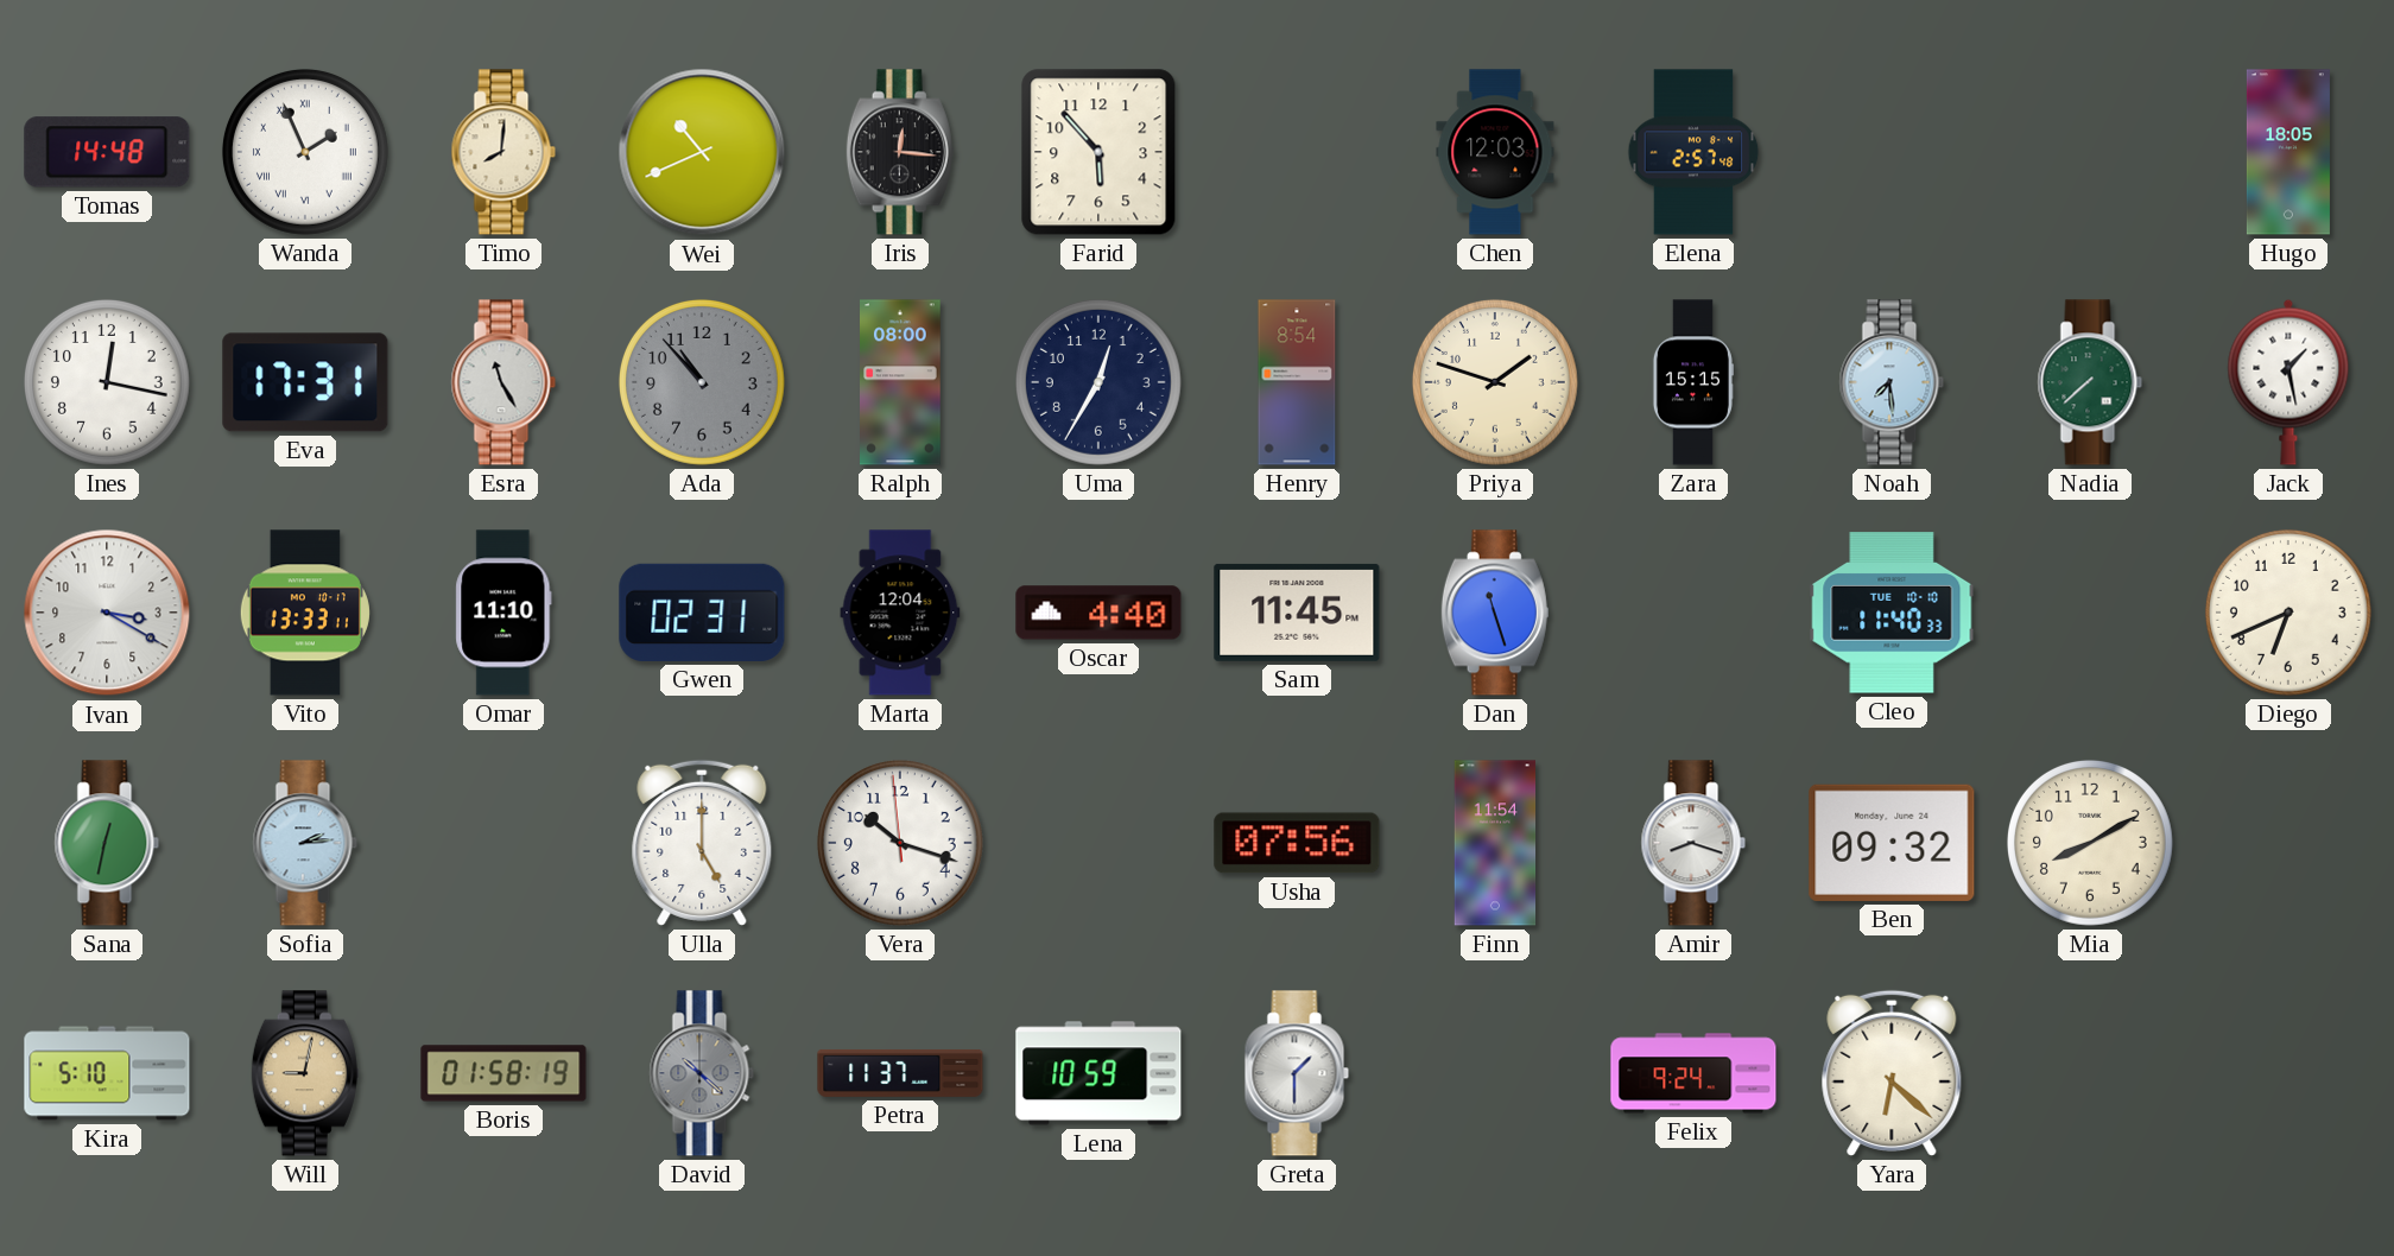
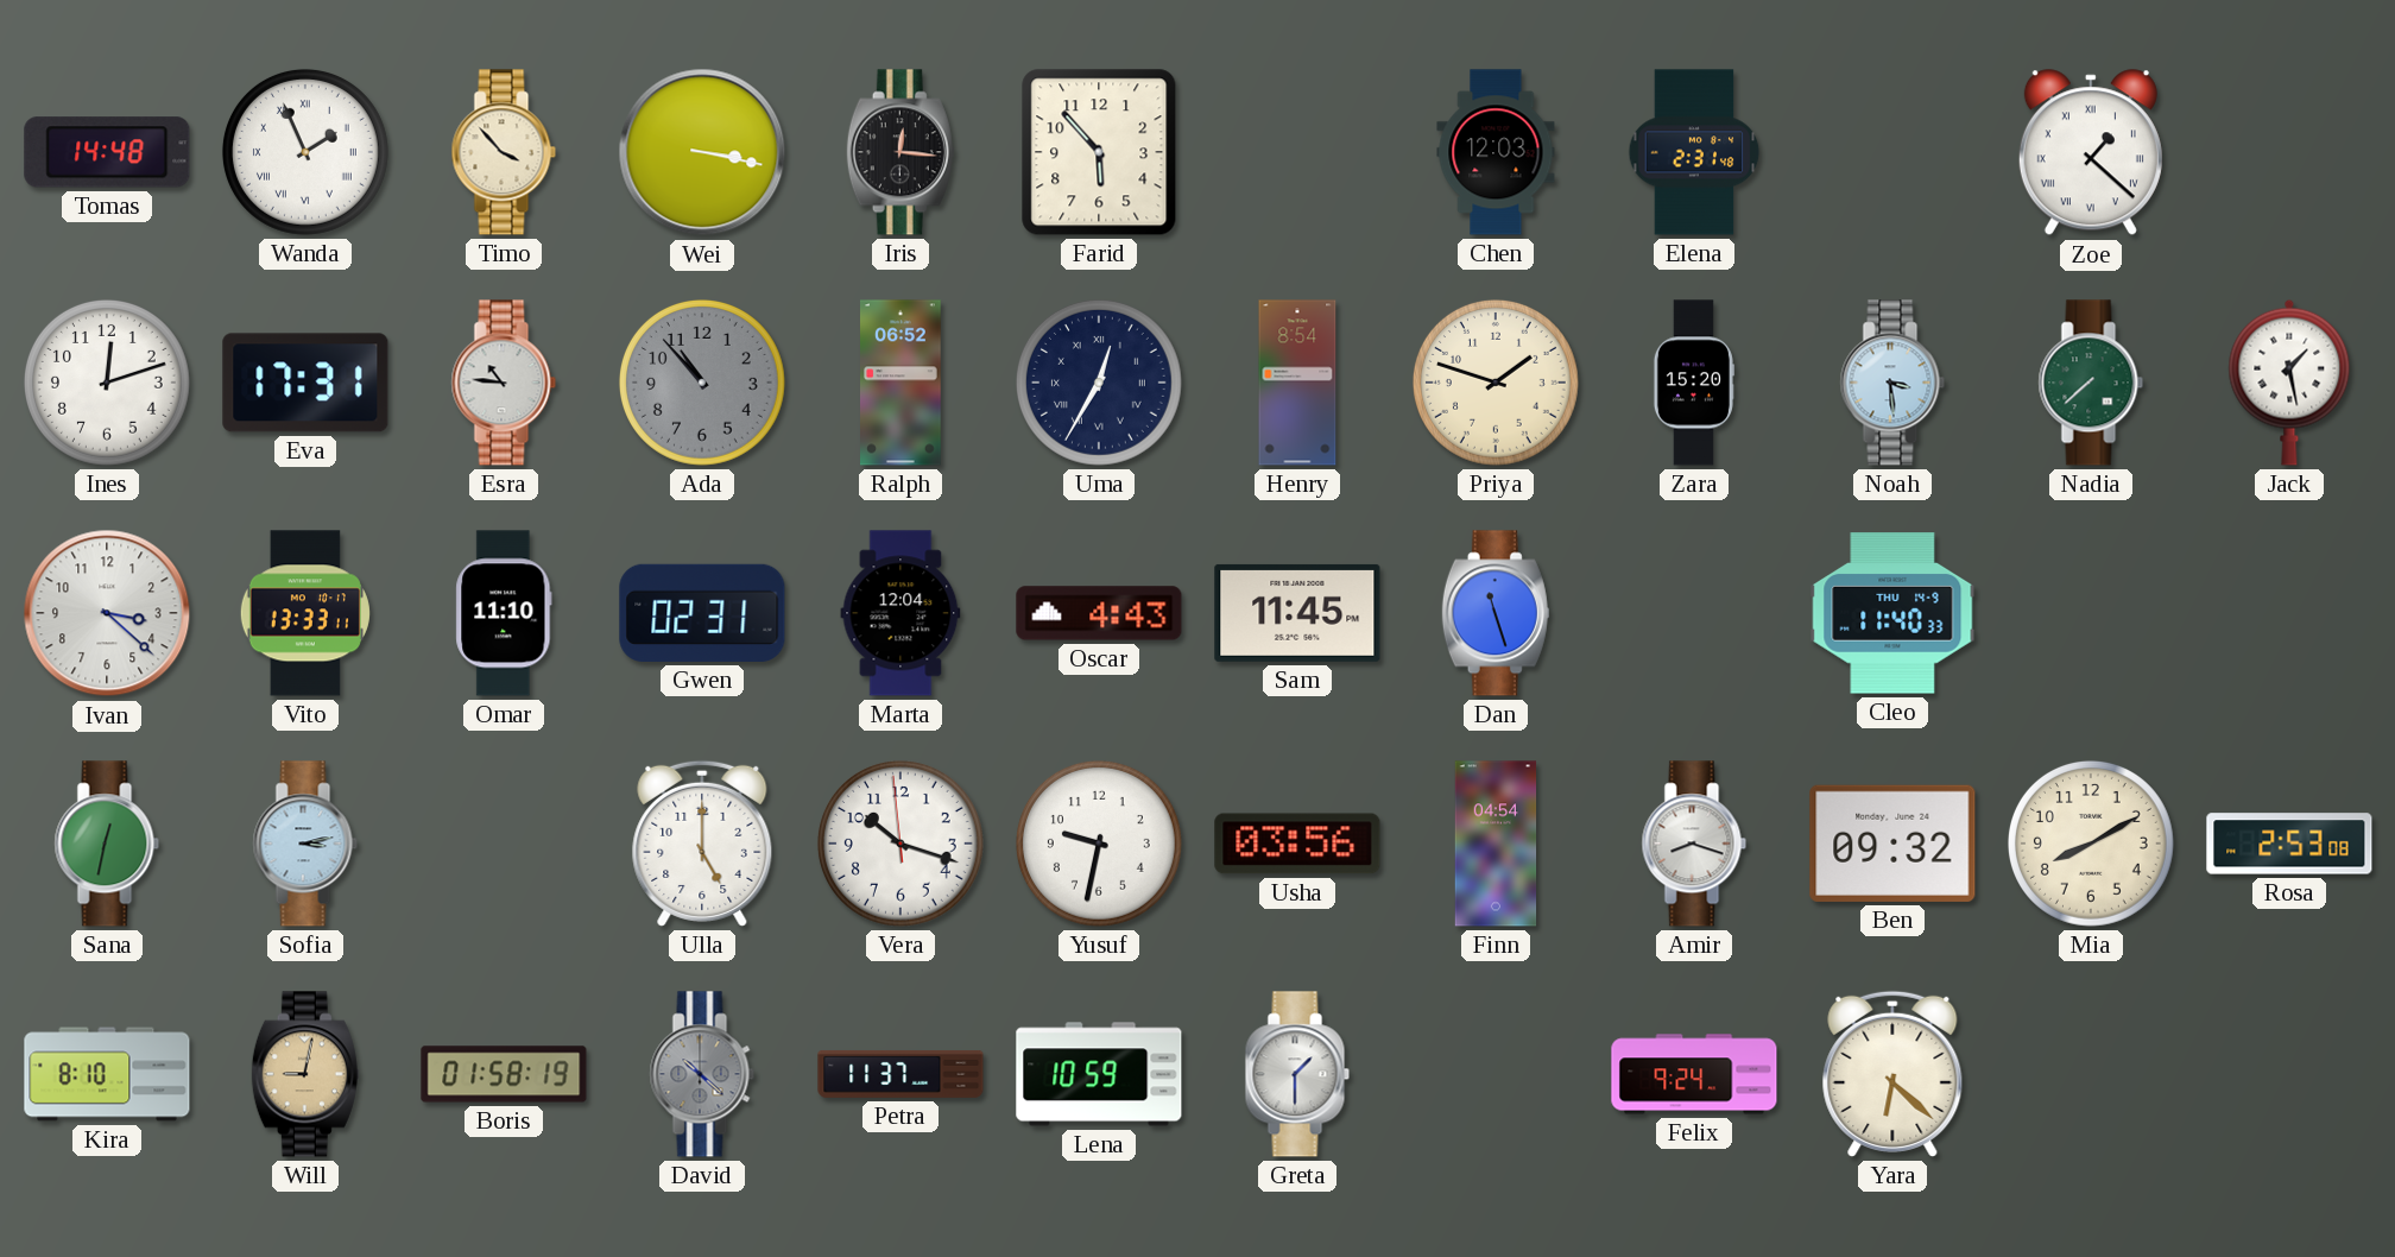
Timo: 8:01 -> 3:53 (504, 152)
Wei: 10:41 -> 3:17 (702, 152)
Elena: 2:57 -> 2:31 (1694, 152)
Zoe: none -> 1:22 (2091, 153)
Hugo: 18:05 -> none (2288, 152)
Ines: 12:17 -> 12:12 (107, 383)
Esra: 11:25 -> 10:46 (504, 383)
Ralph: 08:00 -> 06:52 (901, 383)
Uma numerals: Arabic -> Roman (1099, 383)
Zara: 15:15 -> 15:20 (1693, 383)
Noah: 7:29 -> 3:29 (1892, 383)
Ivan: 3:20 -> 3:22 (107, 613)
Oscar: 4:40 -> 4:43 (1099, 613)
Cleo date: TUE 10-10 -> THU 14-9 (1892, 613)
Diego: 6:41 -> none (2288, 613)
Sofia: 2:14 -> 3:13 (305, 844)
Yusuf: none -> 9:32 (1099, 844)
Usha: 07:56 -> 03:56 (1297, 844)
Finn: 11:54 -> 04:54 (1496, 844)
Rosa: none -> 2:53 (2289, 844)
Kira: 5:10 -> 8:10 (107, 1074)
